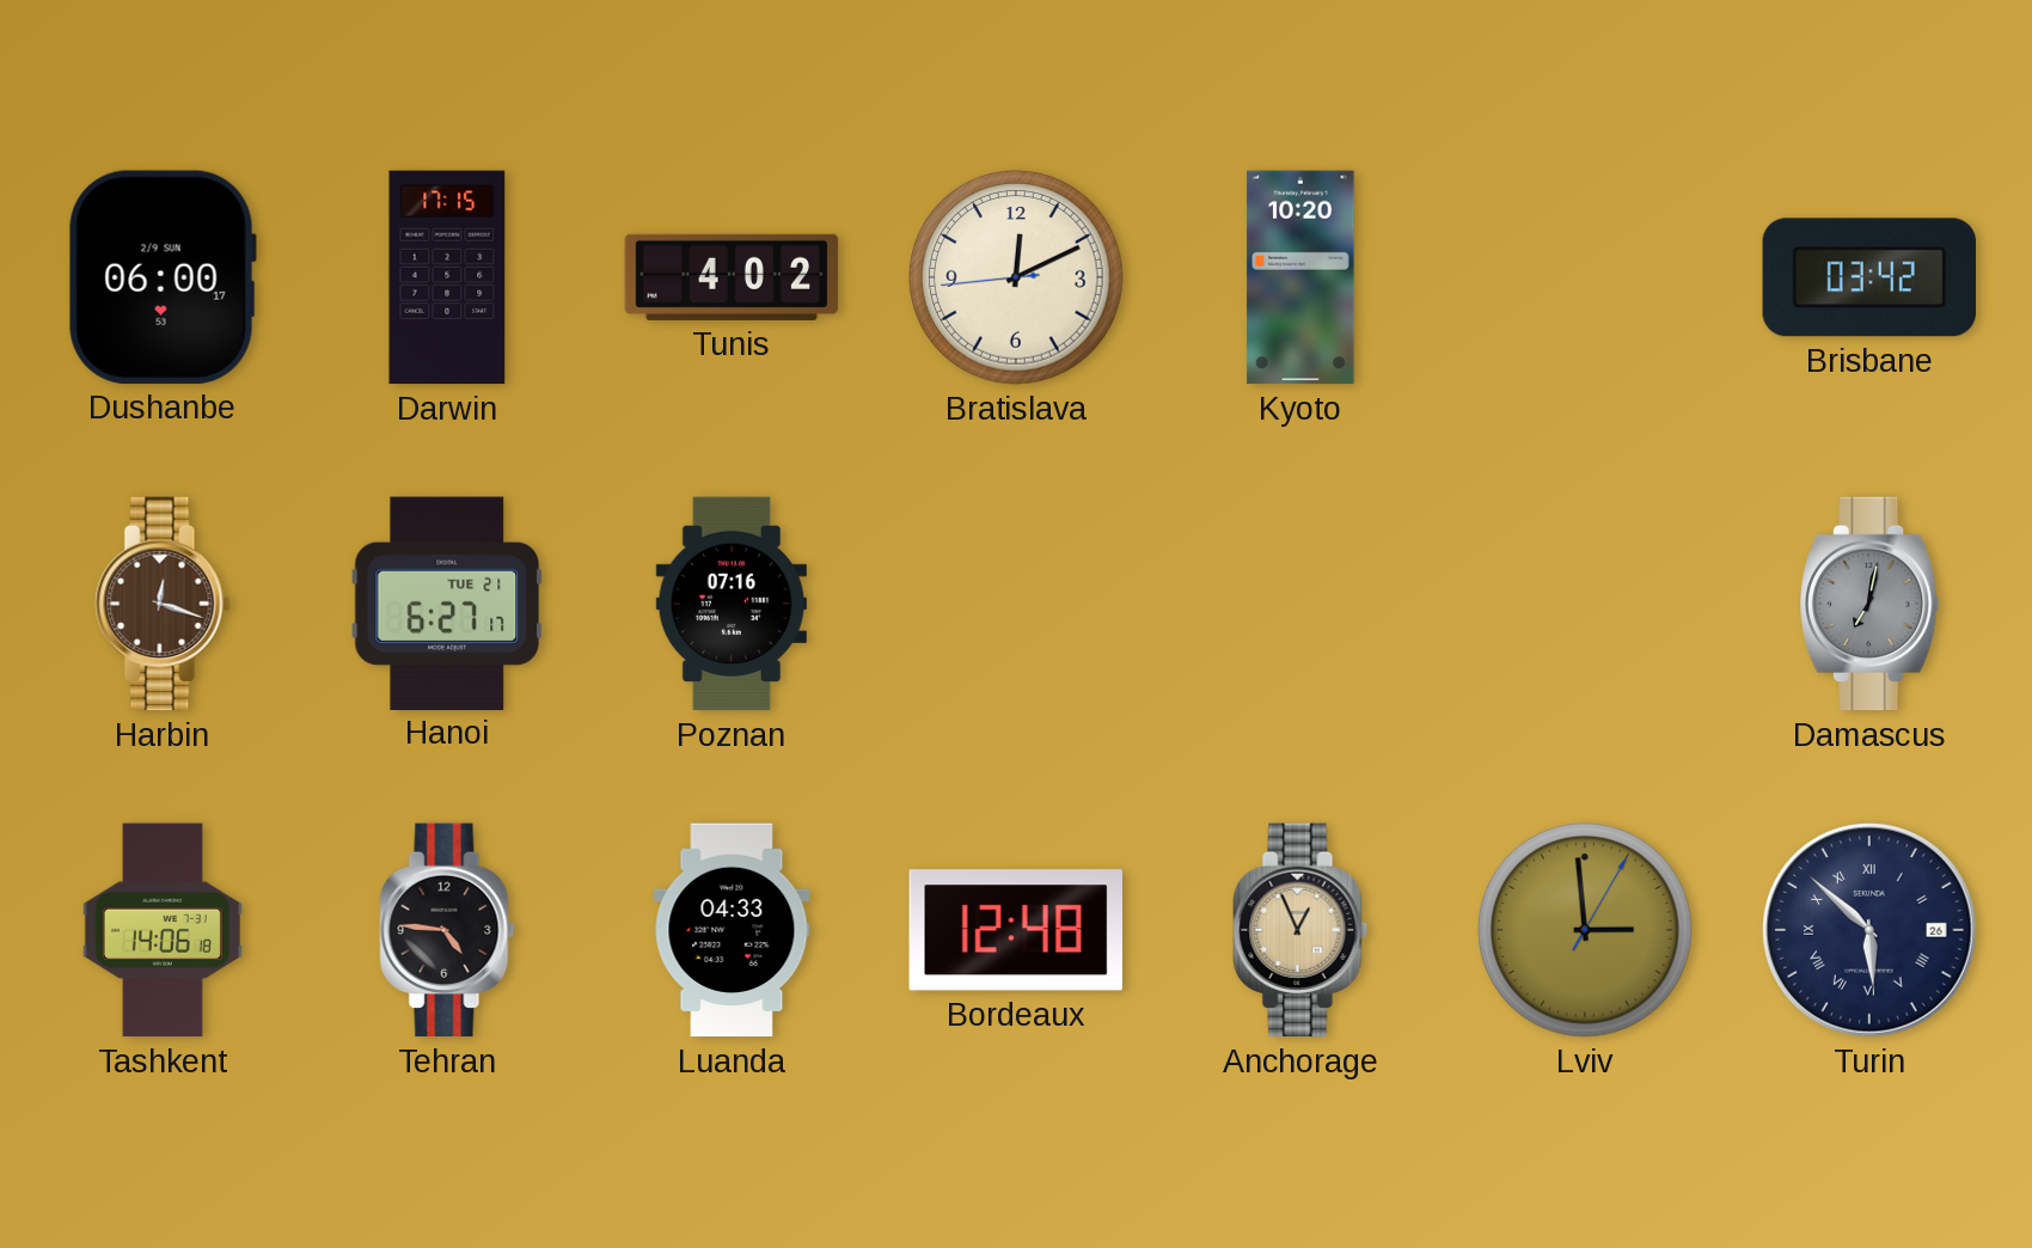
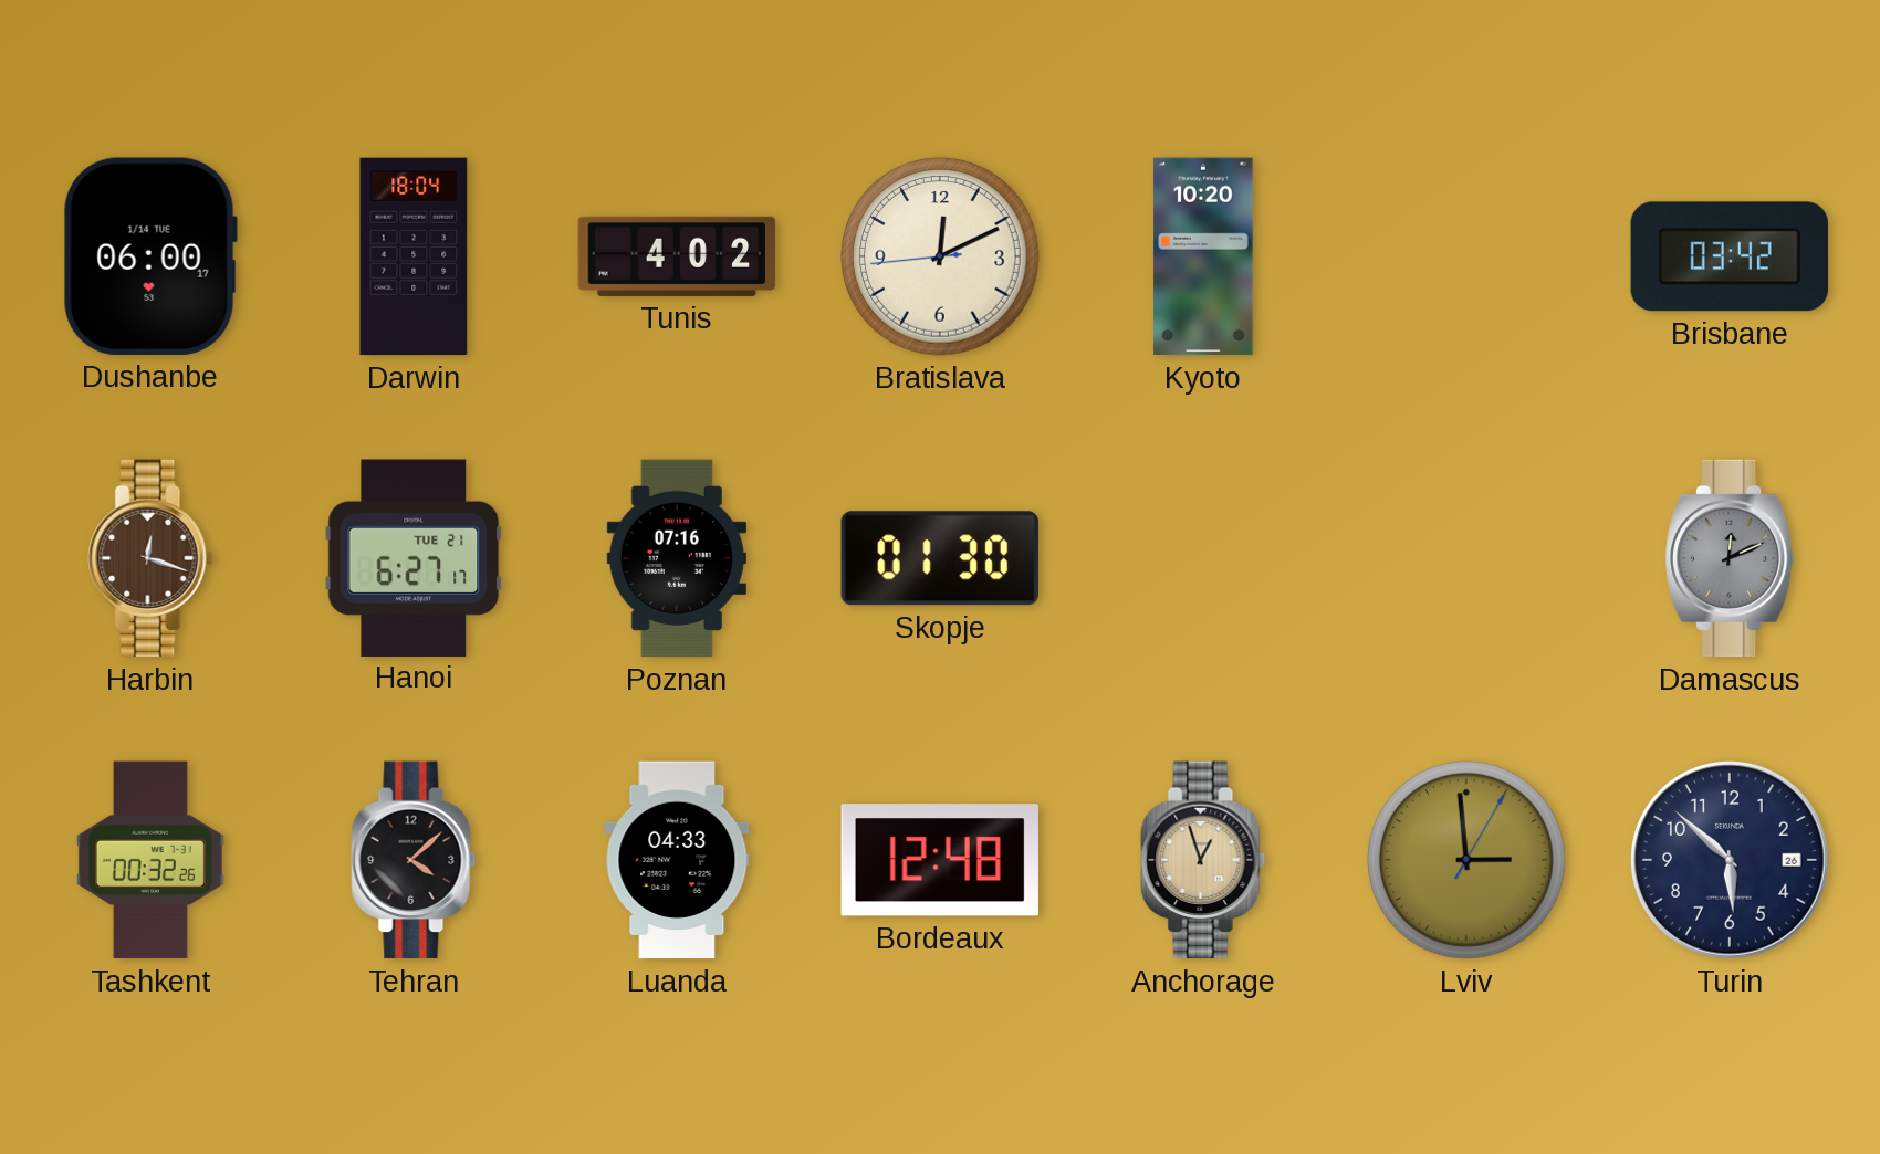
Dushanbe date: 2/9 SUN -> 1/14 TUE (150, 256)
Darwin: 17:15 -> 18:04 (414, 256)
Skopje: none -> 01:30 (940, 558)
Damascus: 7:02 -> 12:11 (1731, 558)
Tashkent: 14:06 -> 00:32 (150, 860)
Tehran: 4:46 -> 4:08 (414, 860)
Anchorage: 12:56 -> 12:57 (1203, 860)
Turin numerals: Roman -> Arabic (1730, 860)
